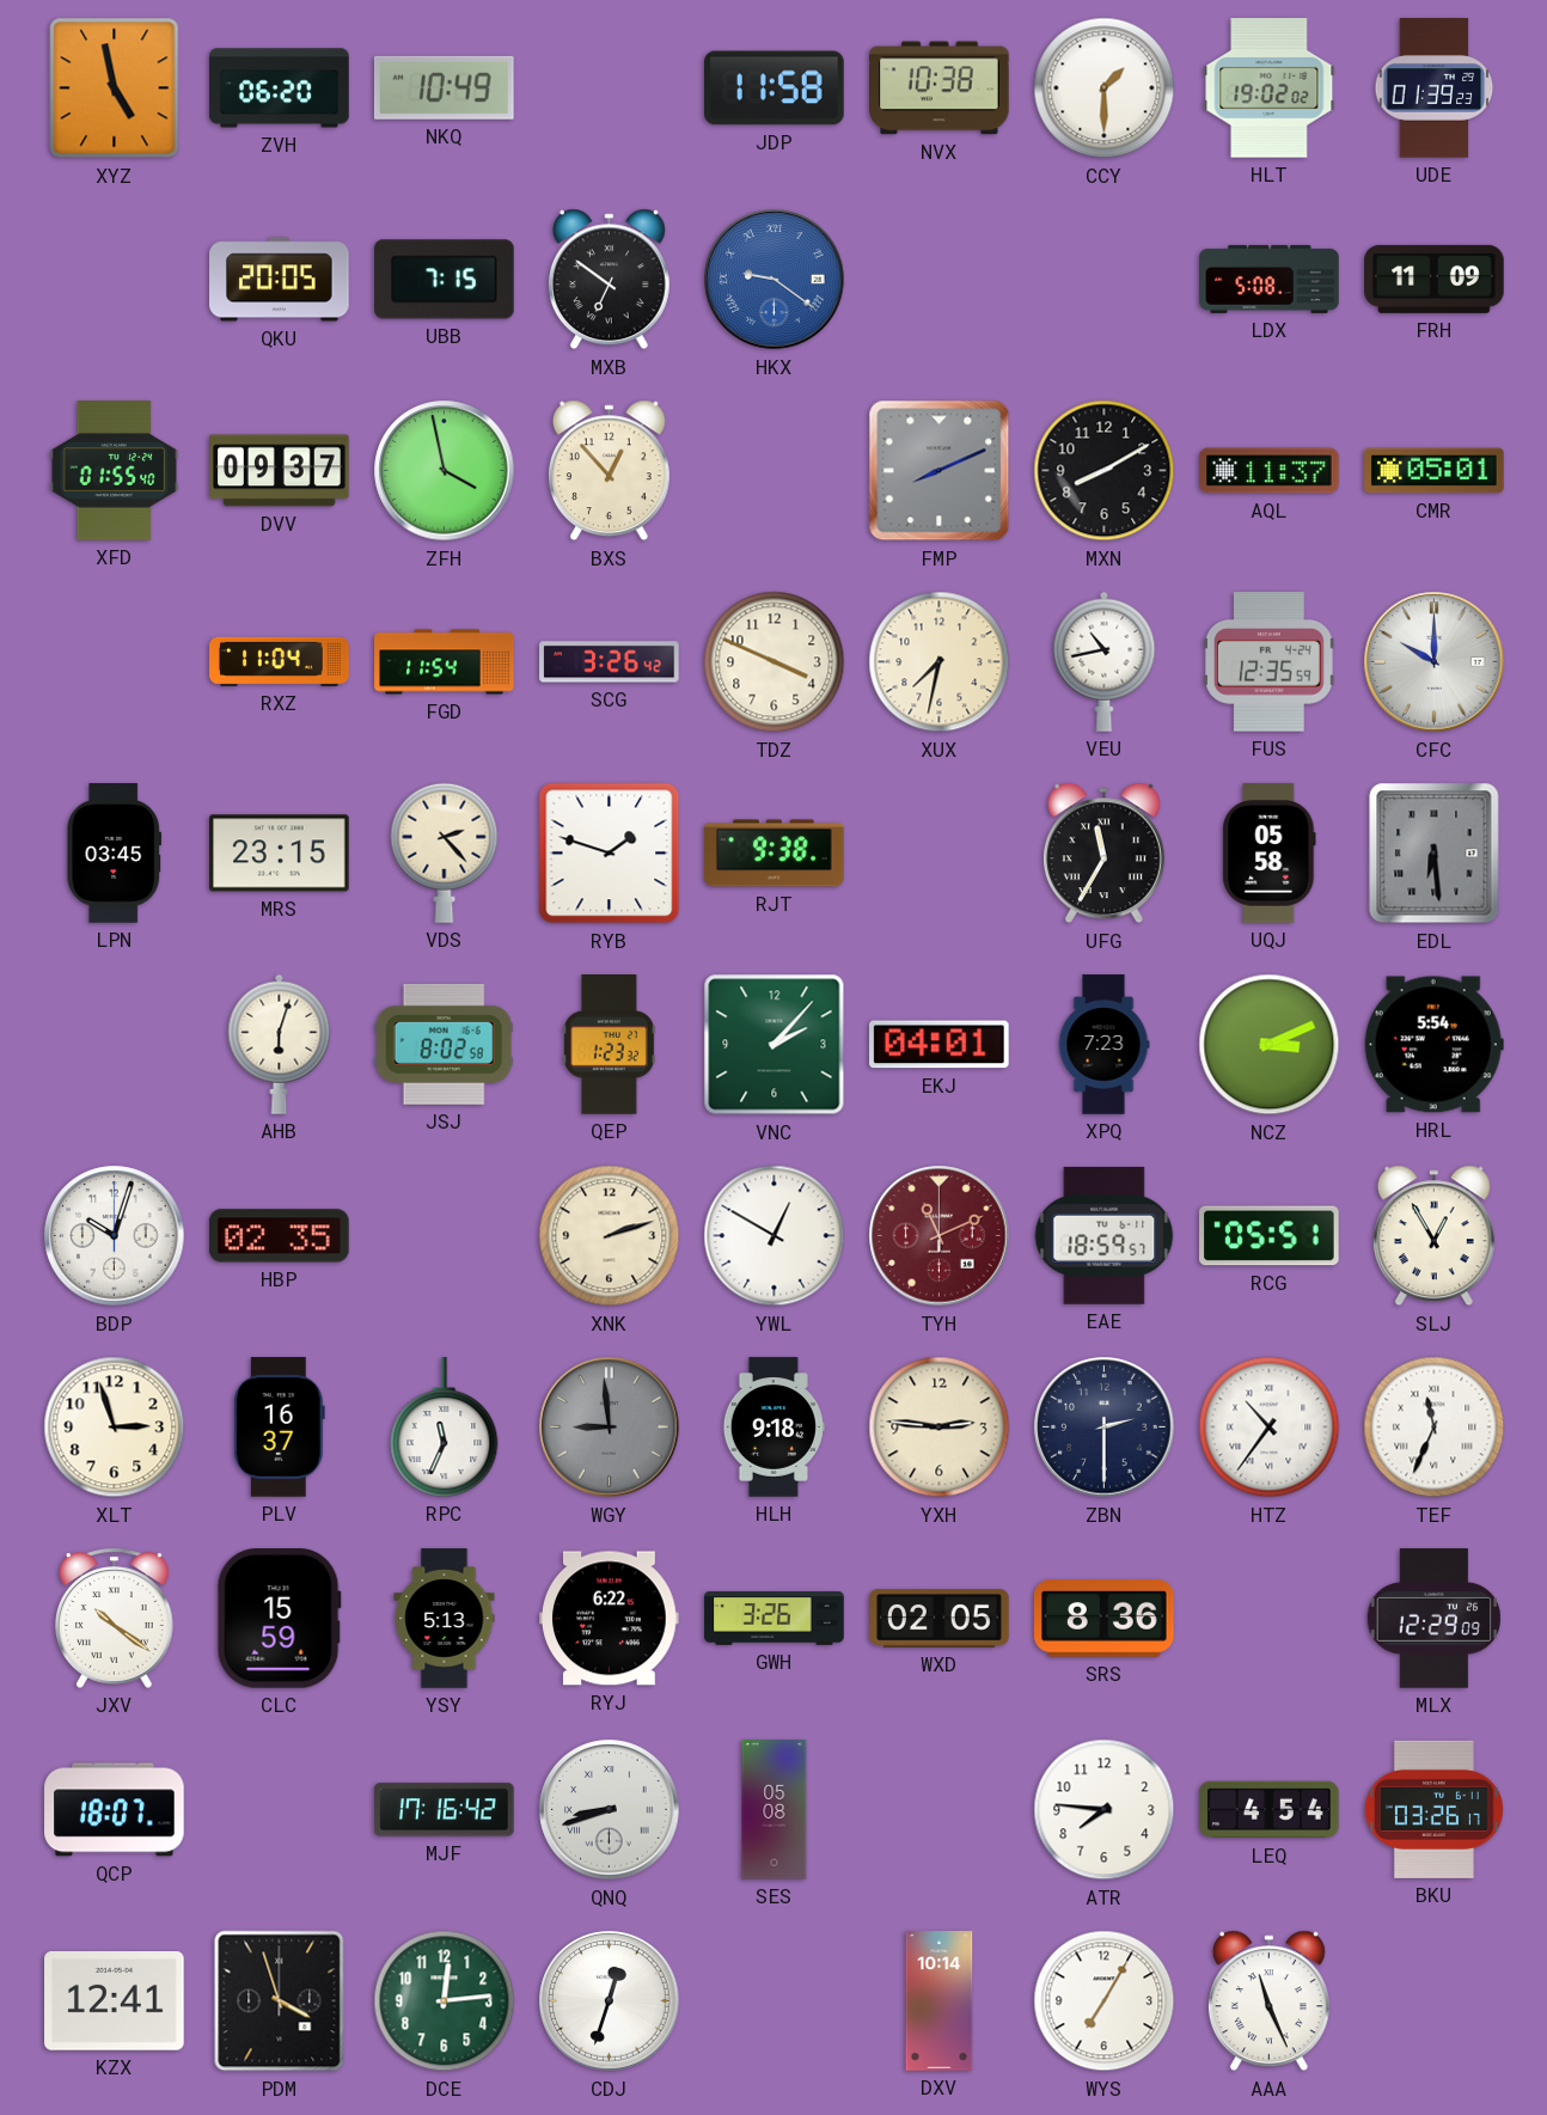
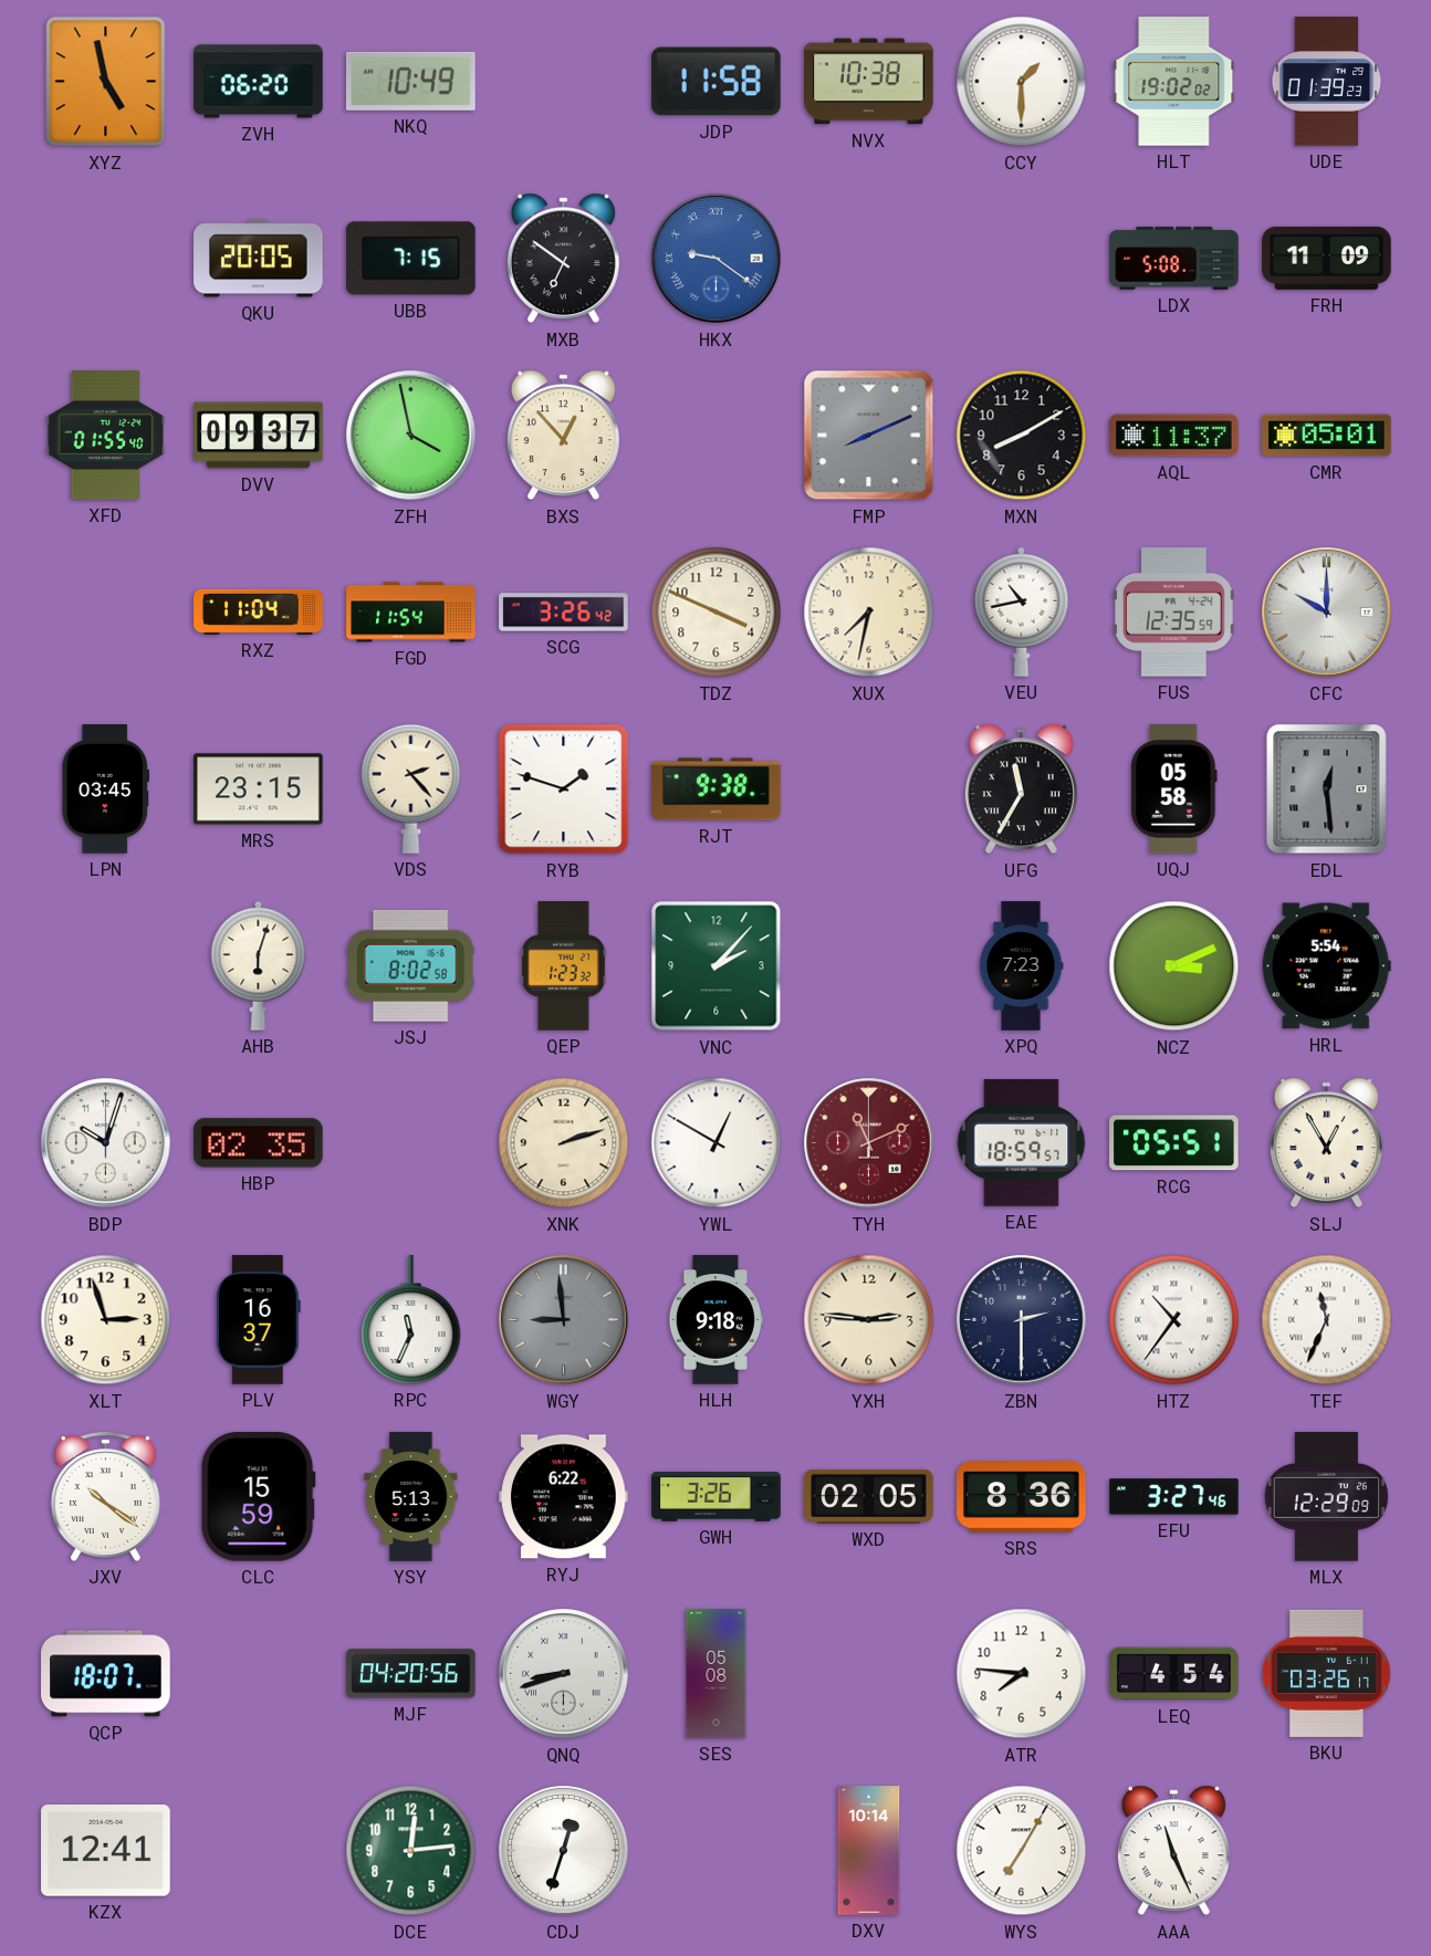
EDL: 6:29 -> 12:29 (1327, 789)
EKJ: 04:01 -> none (940, 1045)
EFU: none -> 3:27 (1174, 1497)
MJF: 17:16 -> 04:20 (411, 1674)
PDM: 3:57 -> none (280, 2001)
